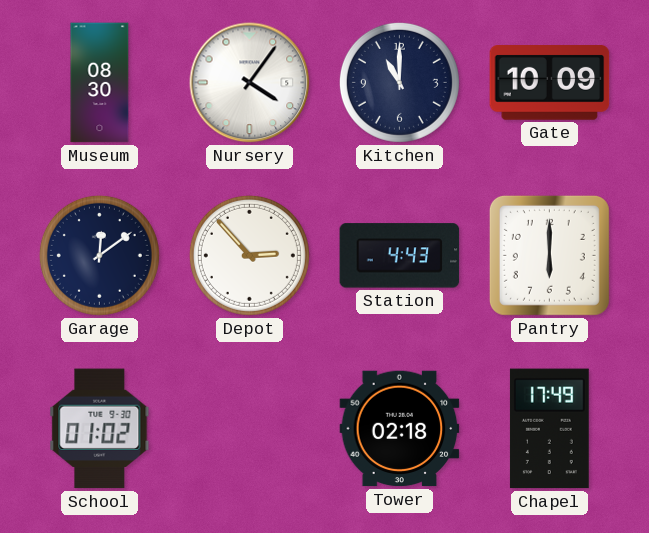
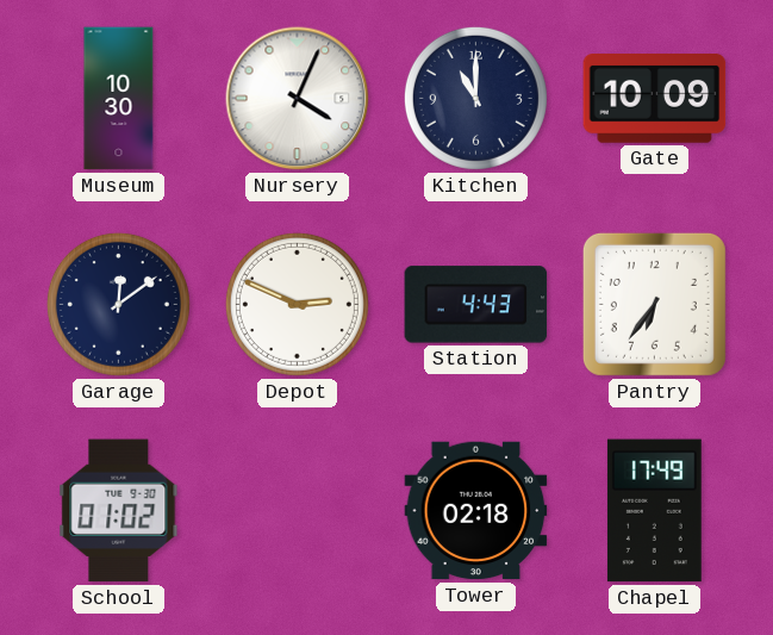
Museum: 08:30 -> 10:30 (119, 99)
Nursery: 4:06 -> 4:04 (298, 99)
Depot: 2:53 -> 2:49 (297, 304)
Pantry: 6:00 -> 6:36 (654, 304)
